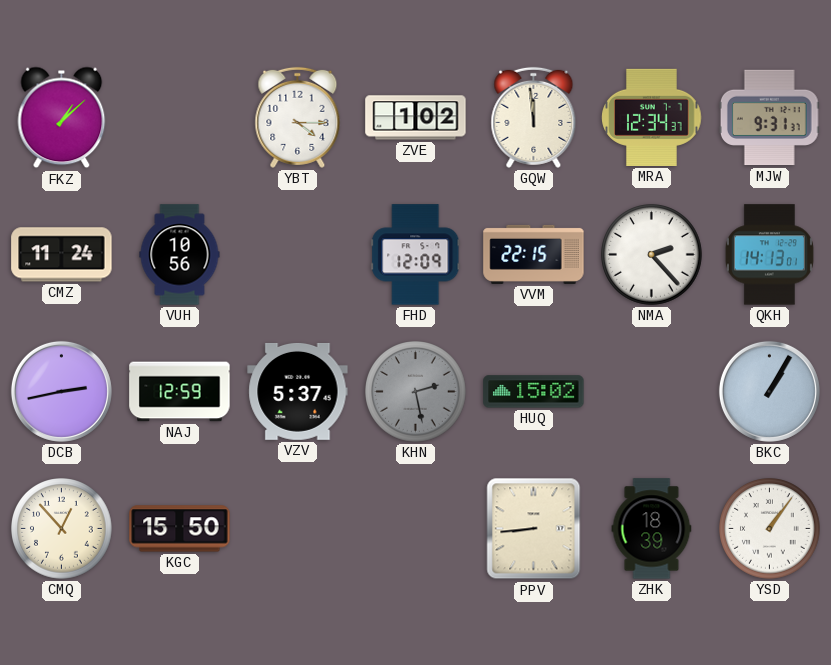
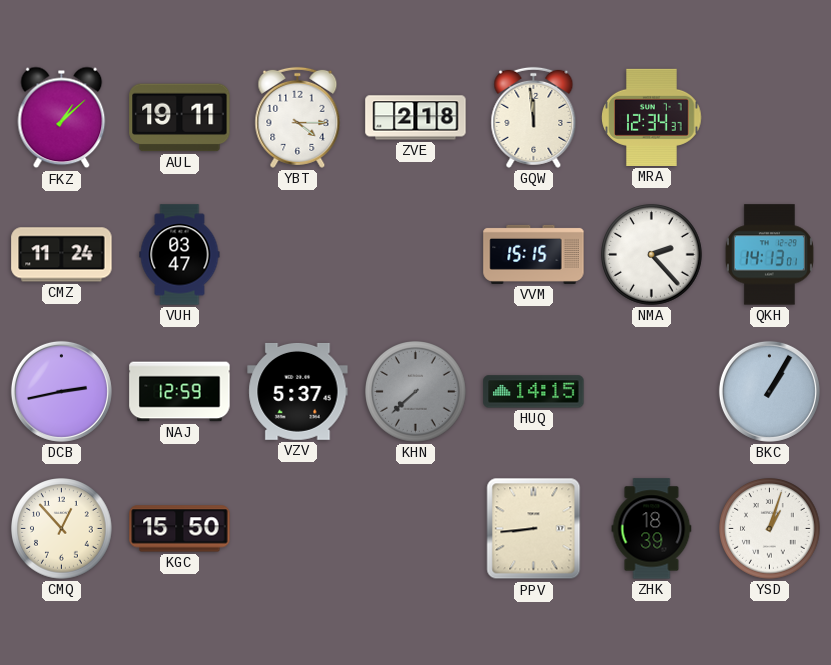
AUL: none -> 19:11 (180, 118)
ZVE: 1:02 -> 2:18 (416, 118)
MJW: 9:31 -> none (769, 118)
VUH: 10:56 -> 03:47 (180, 255)
FHD: 12:09 -> none (416, 255)
VVM: 22:15 -> 15:15 (534, 254)
KHN: 2:28 -> 7:38 (416, 392)
HUQ: 15:02 -> 14:15 (534, 392)
YSD: 1:06 -> 1:03 (770, 529)
